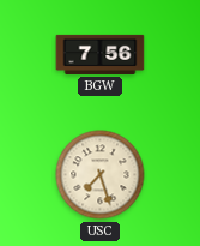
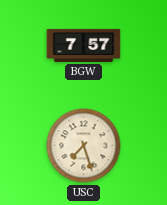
BGW: 7:56 -> 7:57 (84, 45)
